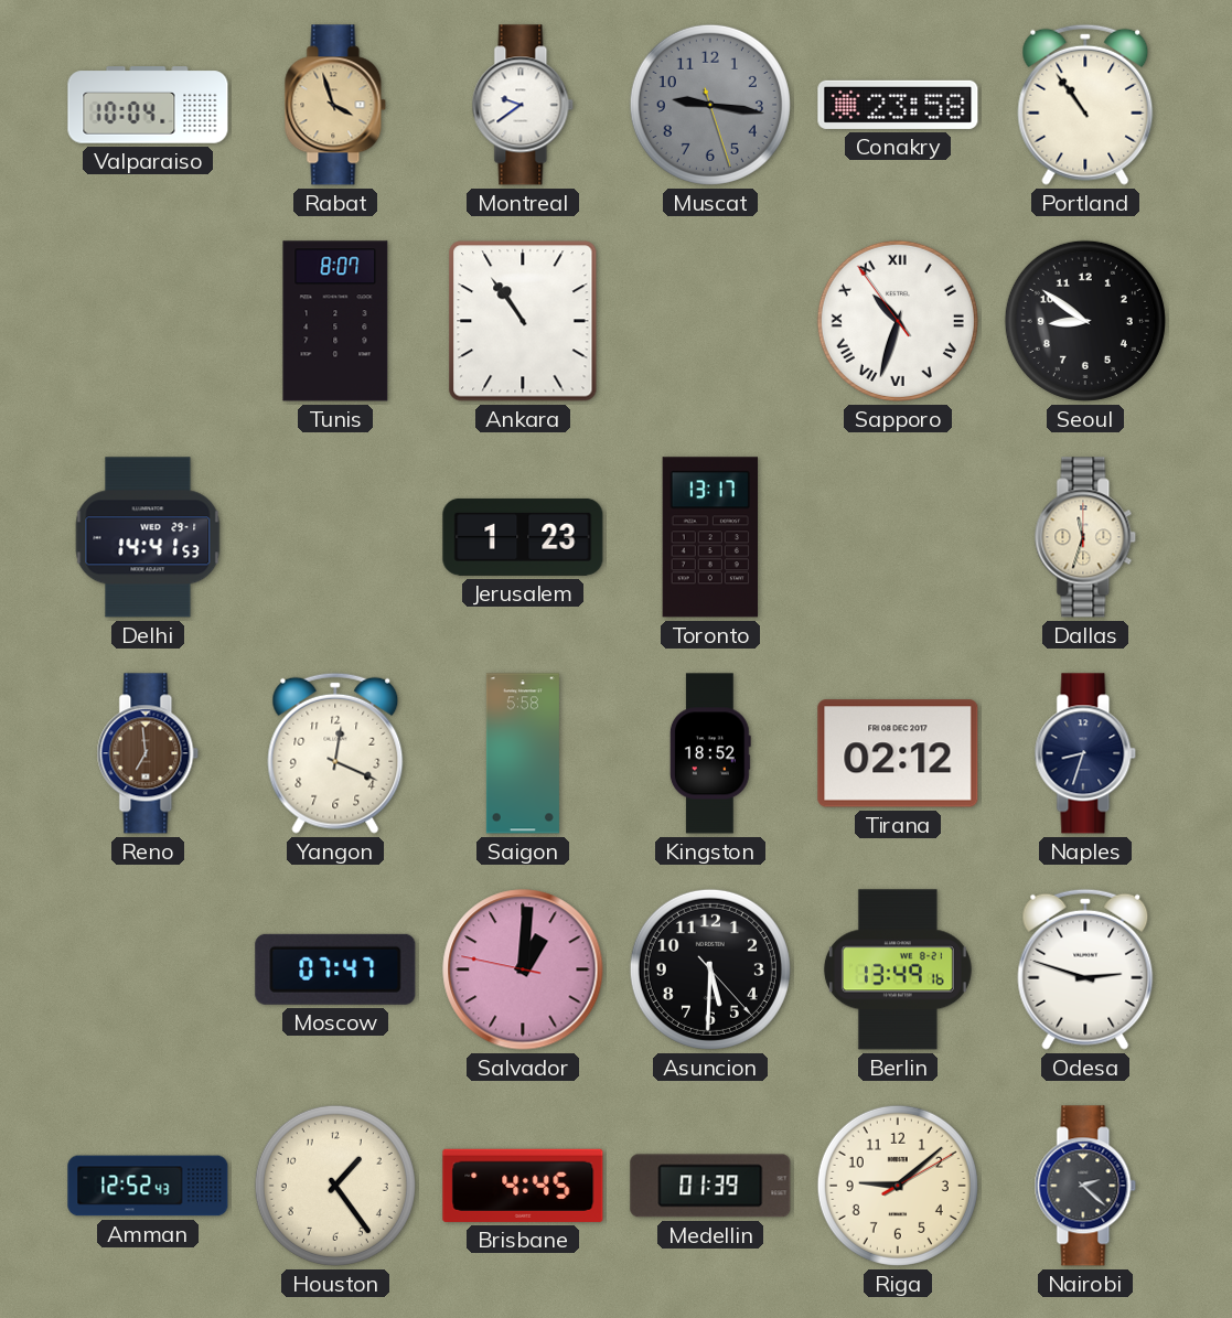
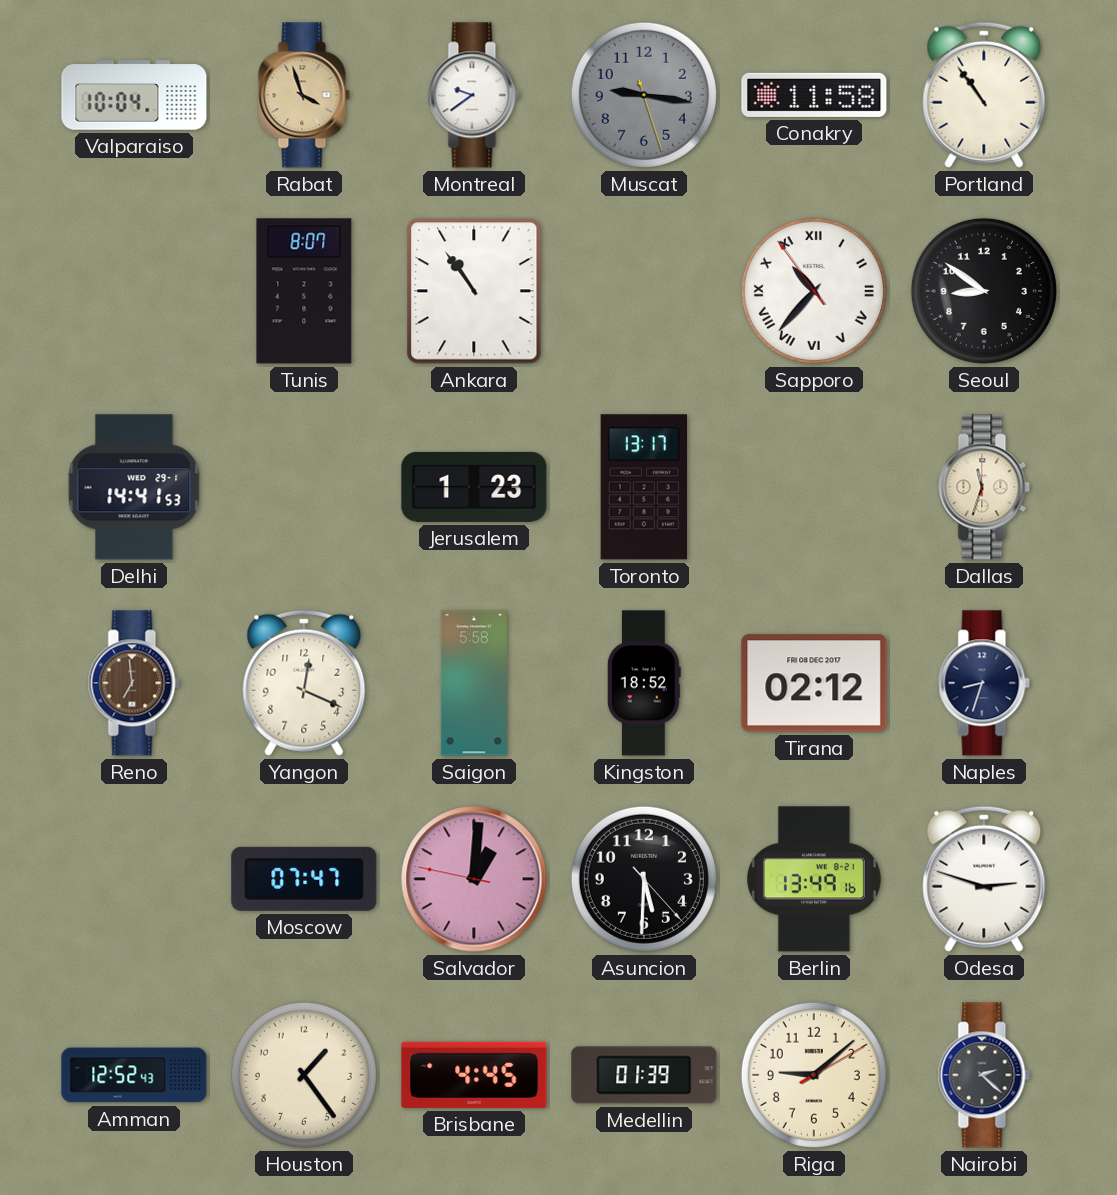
Conakry: 23:58 -> 11:58 (814, 95)
Sapporo: 10:32 -> 10:36 (814, 291)
